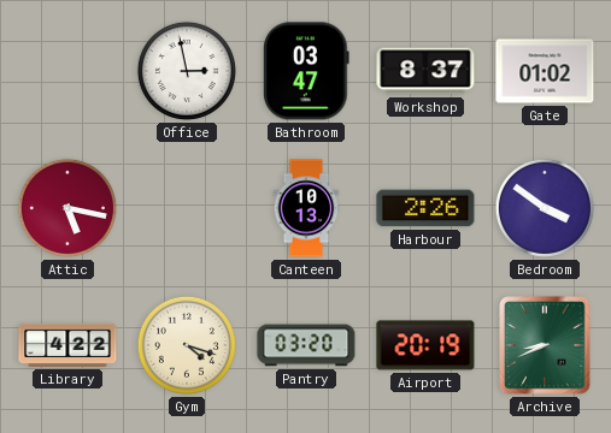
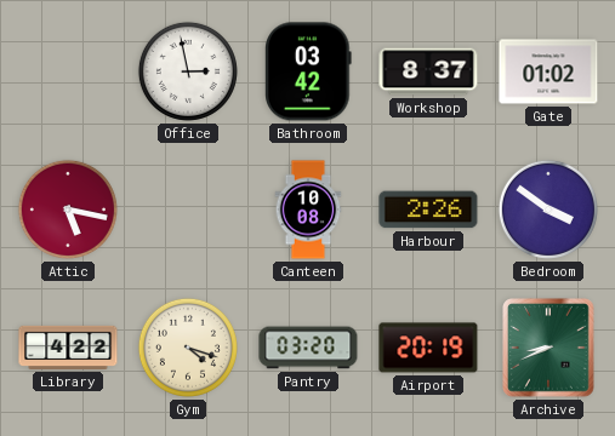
Bathroom: 03:47 -> 03:42 (308, 71)
Canteen: 10:13 -> 10:08 (308, 210)
